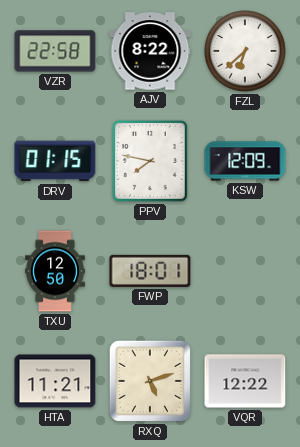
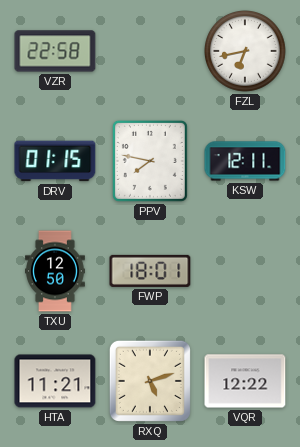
AJV: 8:22 -> none (150, 51)
FZL: 6:38 -> 6:43 (246, 52)
KSW: 12:09 -> 12:11 (245, 161)
